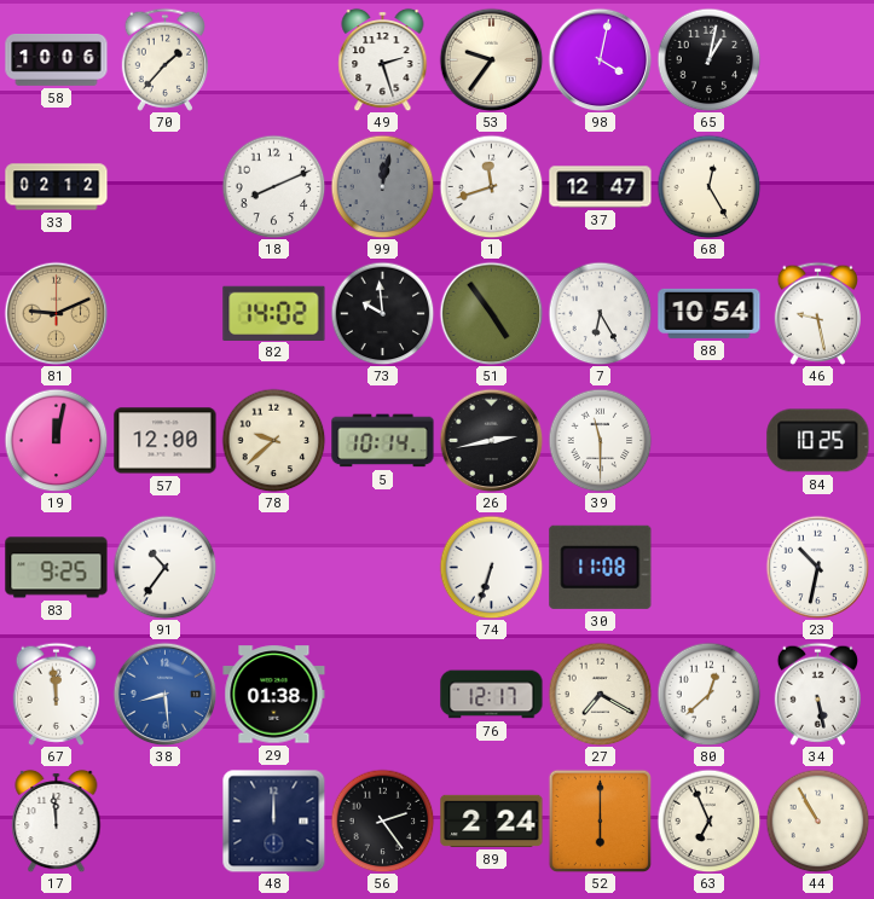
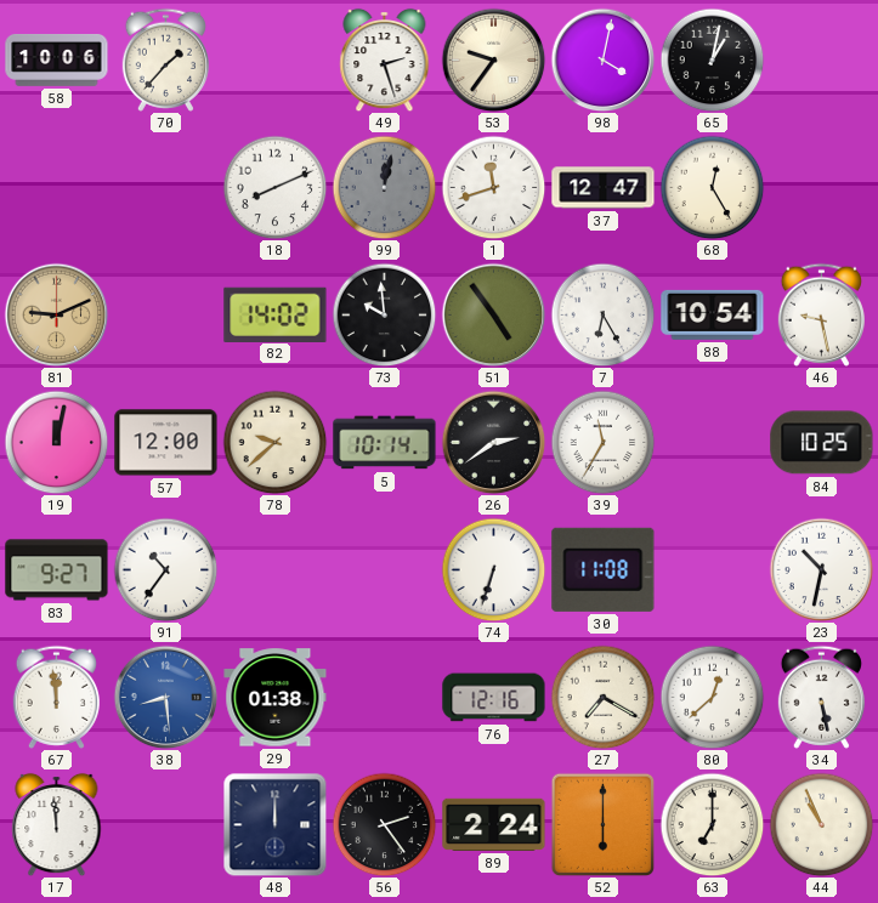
33: 02:12 -> none (57, 187)
26: 2:43 -> 2:39 (493, 442)
39: 11:30 -> 11:35 (602, 442)
83: 9:25 -> 9:27 (57, 570)
76: 12:17 -> 12:16 (494, 698)
63: 6:56 -> 7:00 (712, 824)
44: 10:55 -> 10:56 (821, 824)
